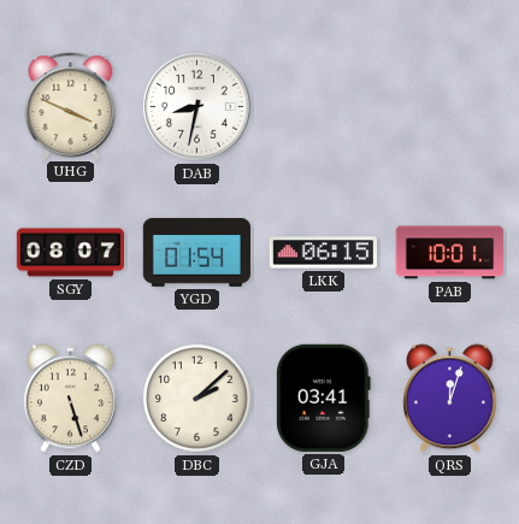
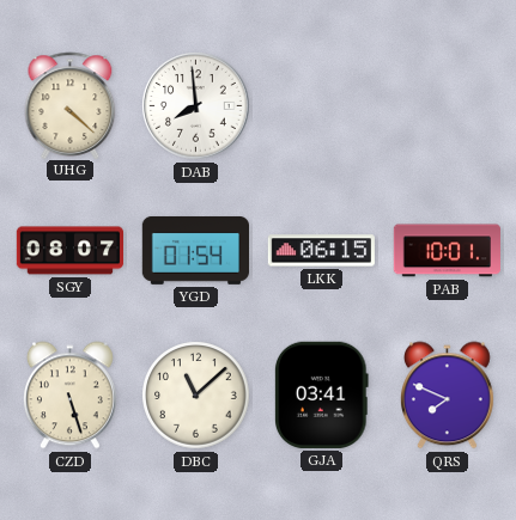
UHG: 3:49 -> 4:22 (71, 105)
DAB: 8:32 -> 7:59 (196, 106)
DBC: 2:08 -> 11:08 (196, 396)
QRS: 12:03 -> 7:49 (447, 396)
